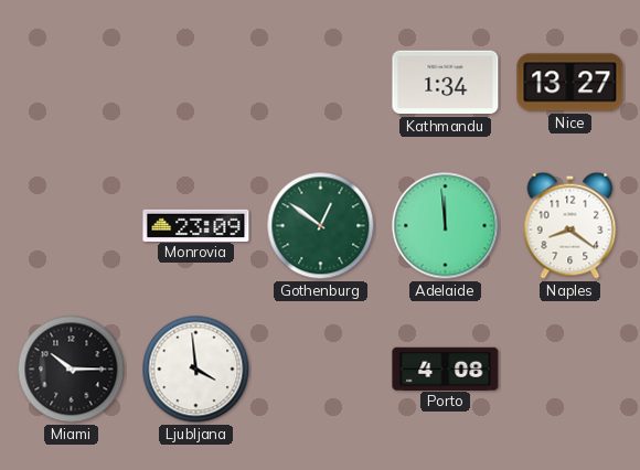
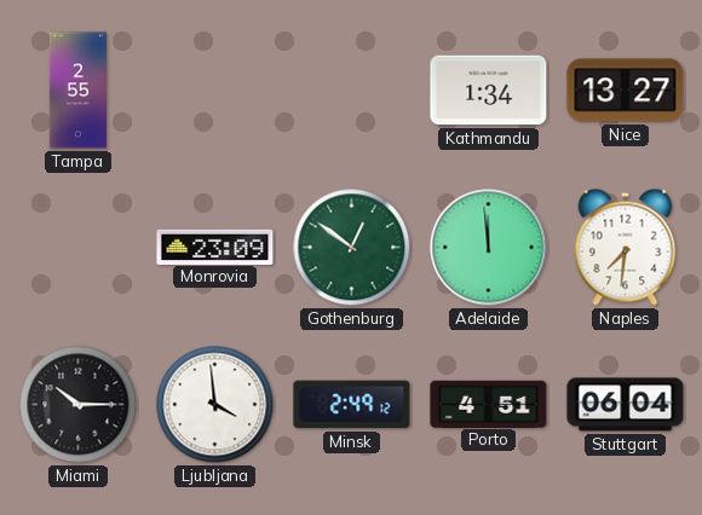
Tampa: none -> 2:55 (77, 91)
Naples: 8:21 -> 7:31 (626, 247)
Minsk: none -> 2:49 (352, 405)
Porto: 4:08 -> 4:51 (489, 404)
Stuttgart: none -> 06:04 (626, 405)
